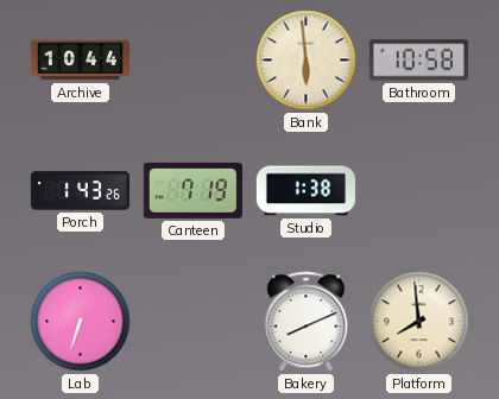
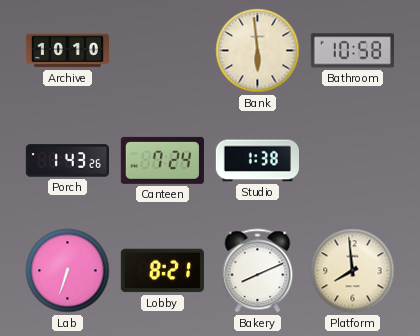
Archive: 10:44 -> 10:10 (67, 51)
Canteen: 7:19 -> 7:24 (162, 160)
Lobby: none -> 8:21 (162, 271)
